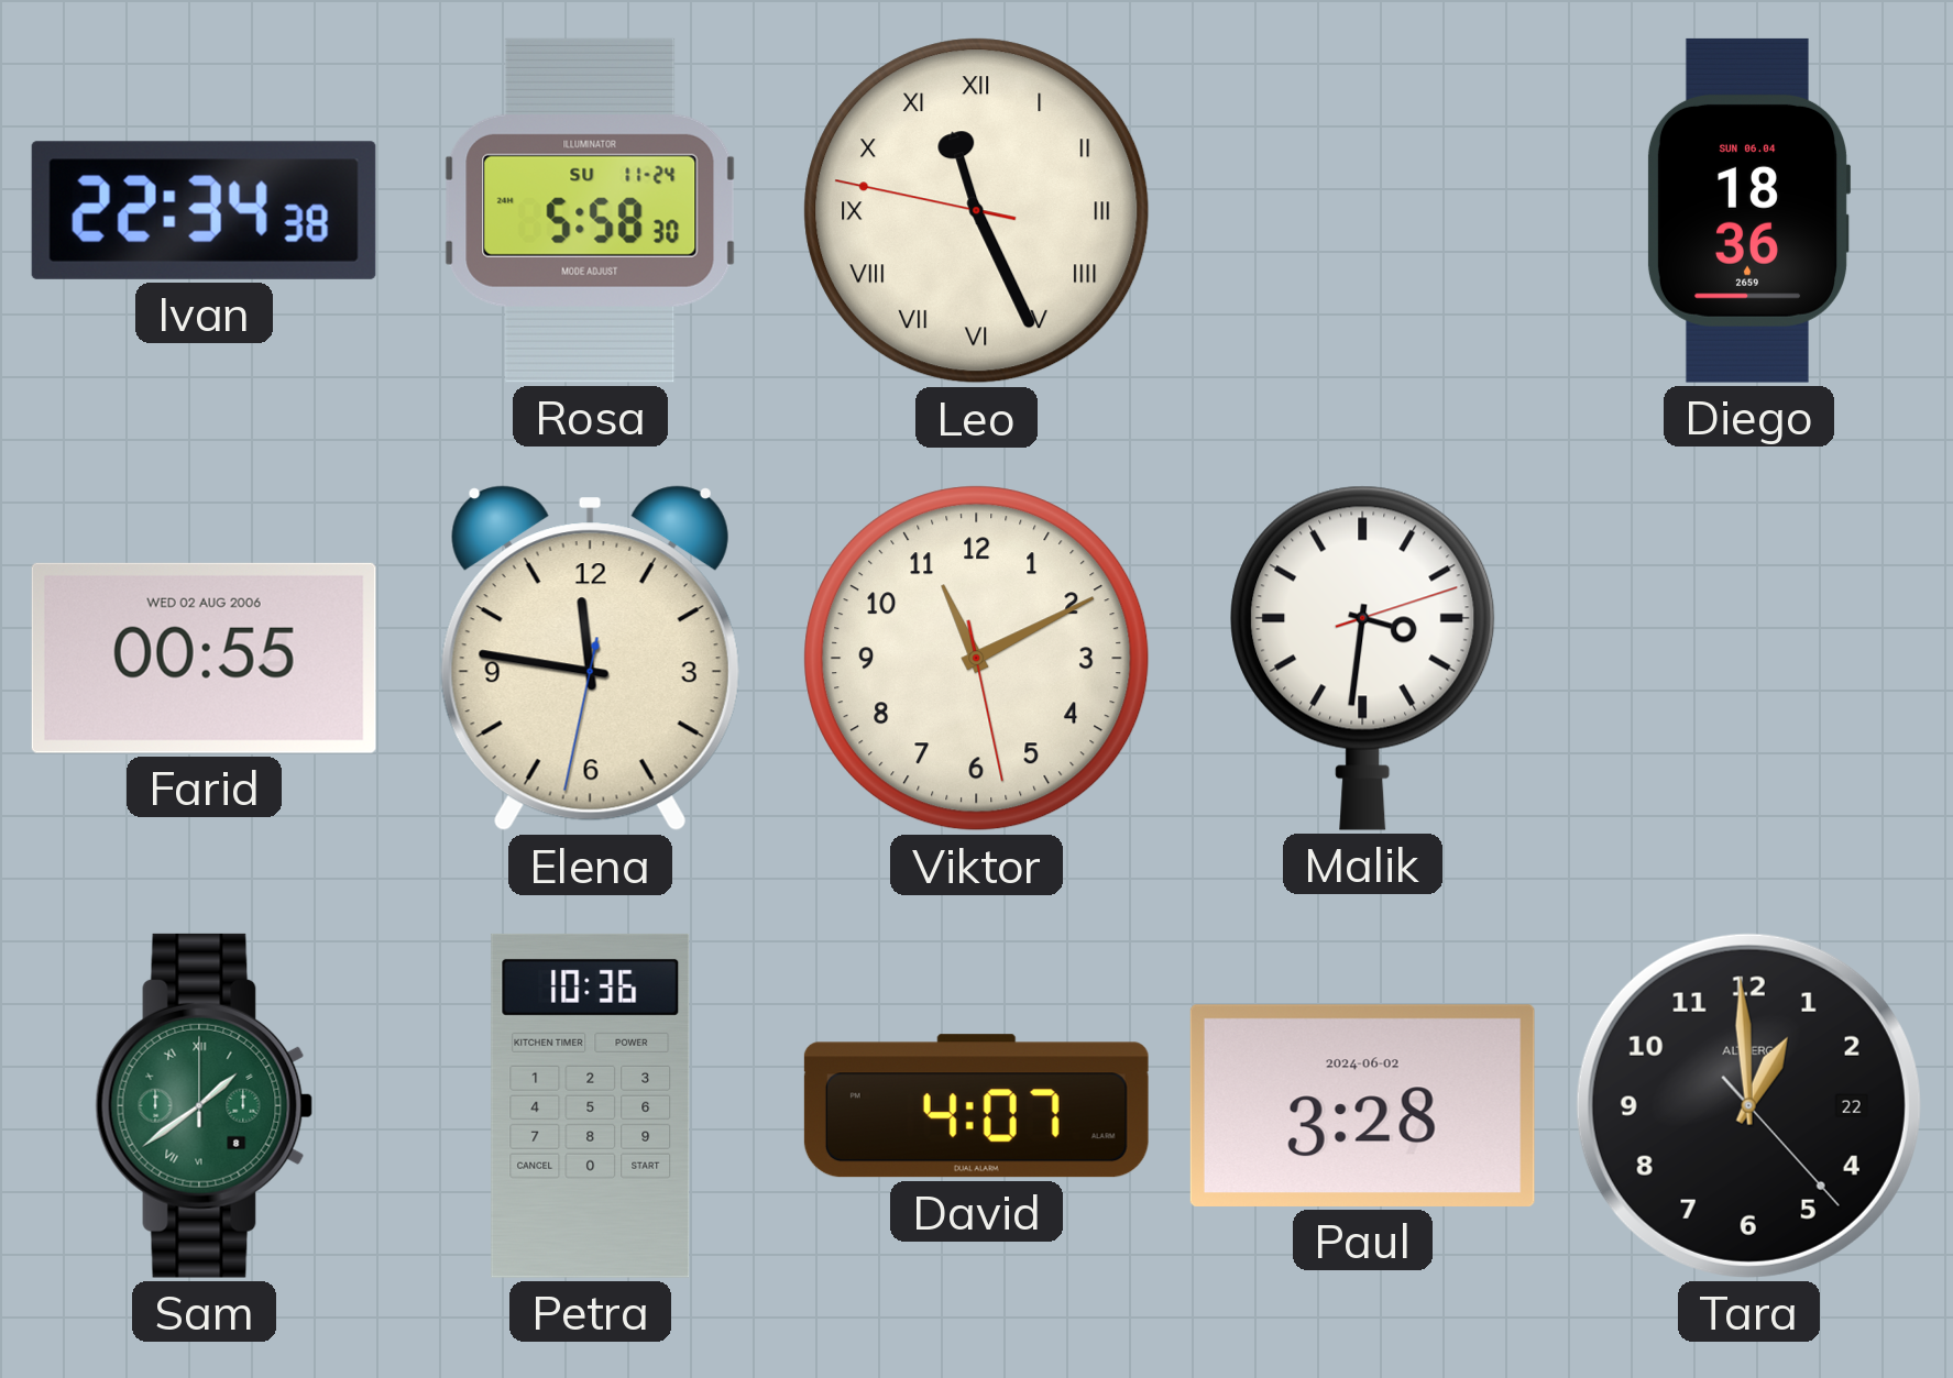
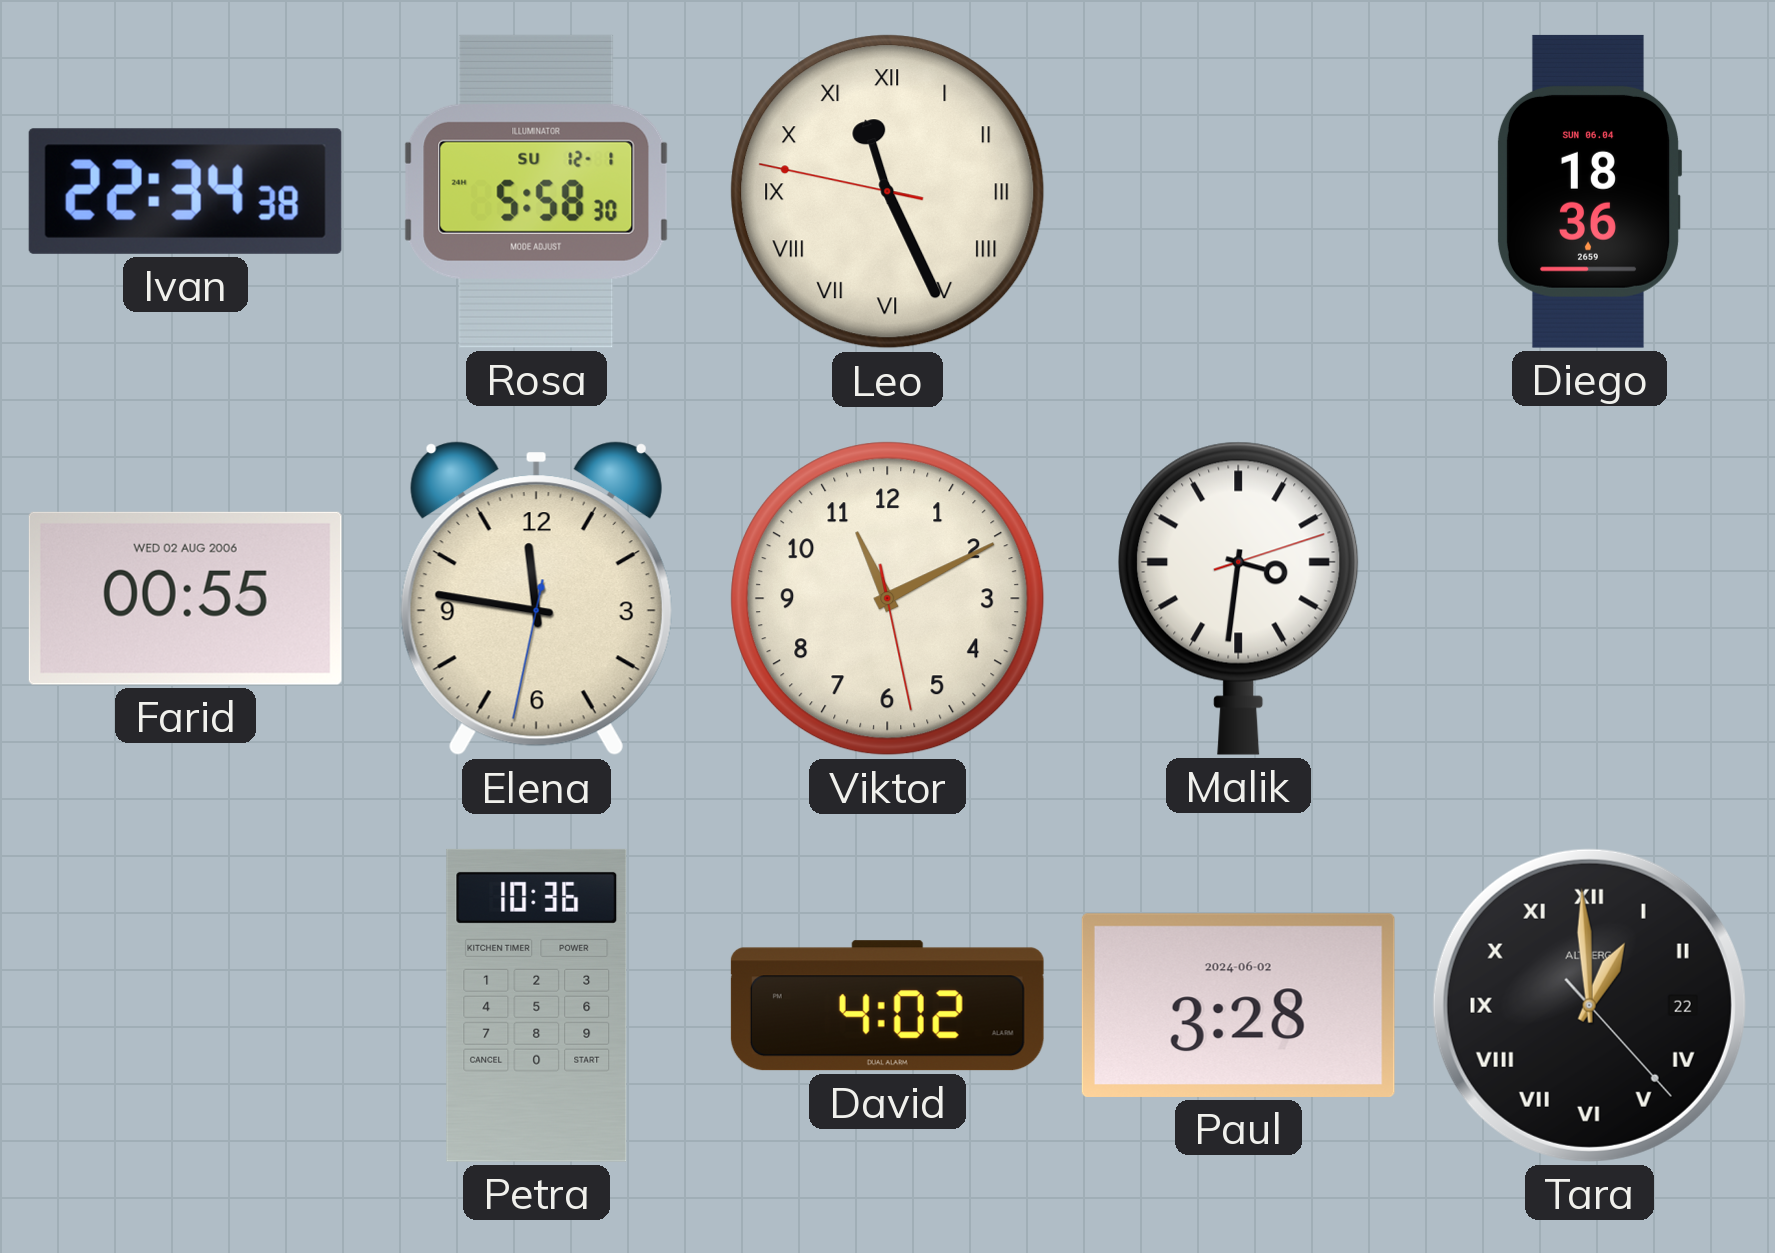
Rosa date: SU 11-24 -> SU 12-1 (537, 191)
Sam: 1:39 -> none (205, 1105)
David: 4:07 -> 4:02 (887, 1006)
Tara numerals: Arabic -> Roman (1589, 1005)
